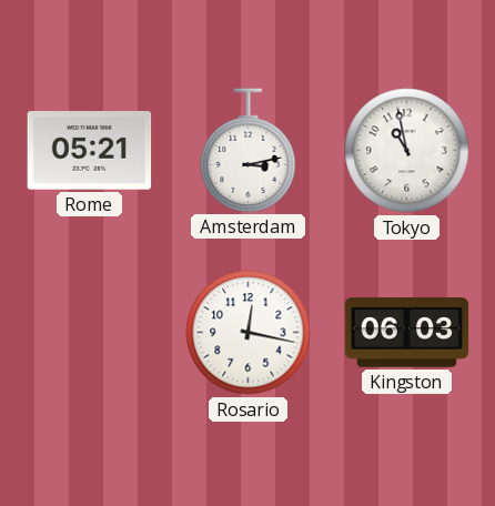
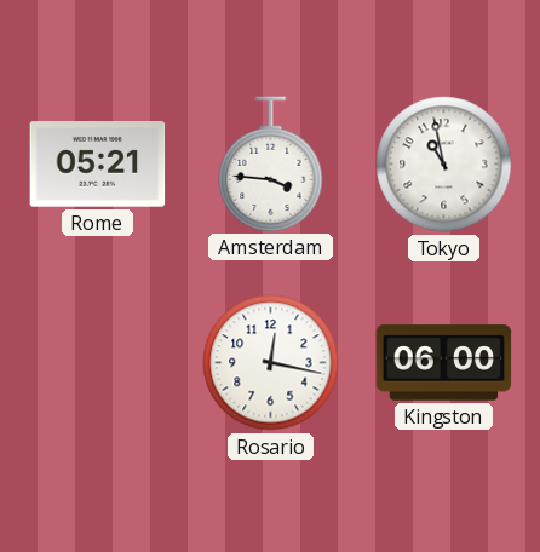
Amsterdam: 3:13 -> 3:46 (271, 163)
Kingston: 06:03 -> 06:00 (444, 363)
